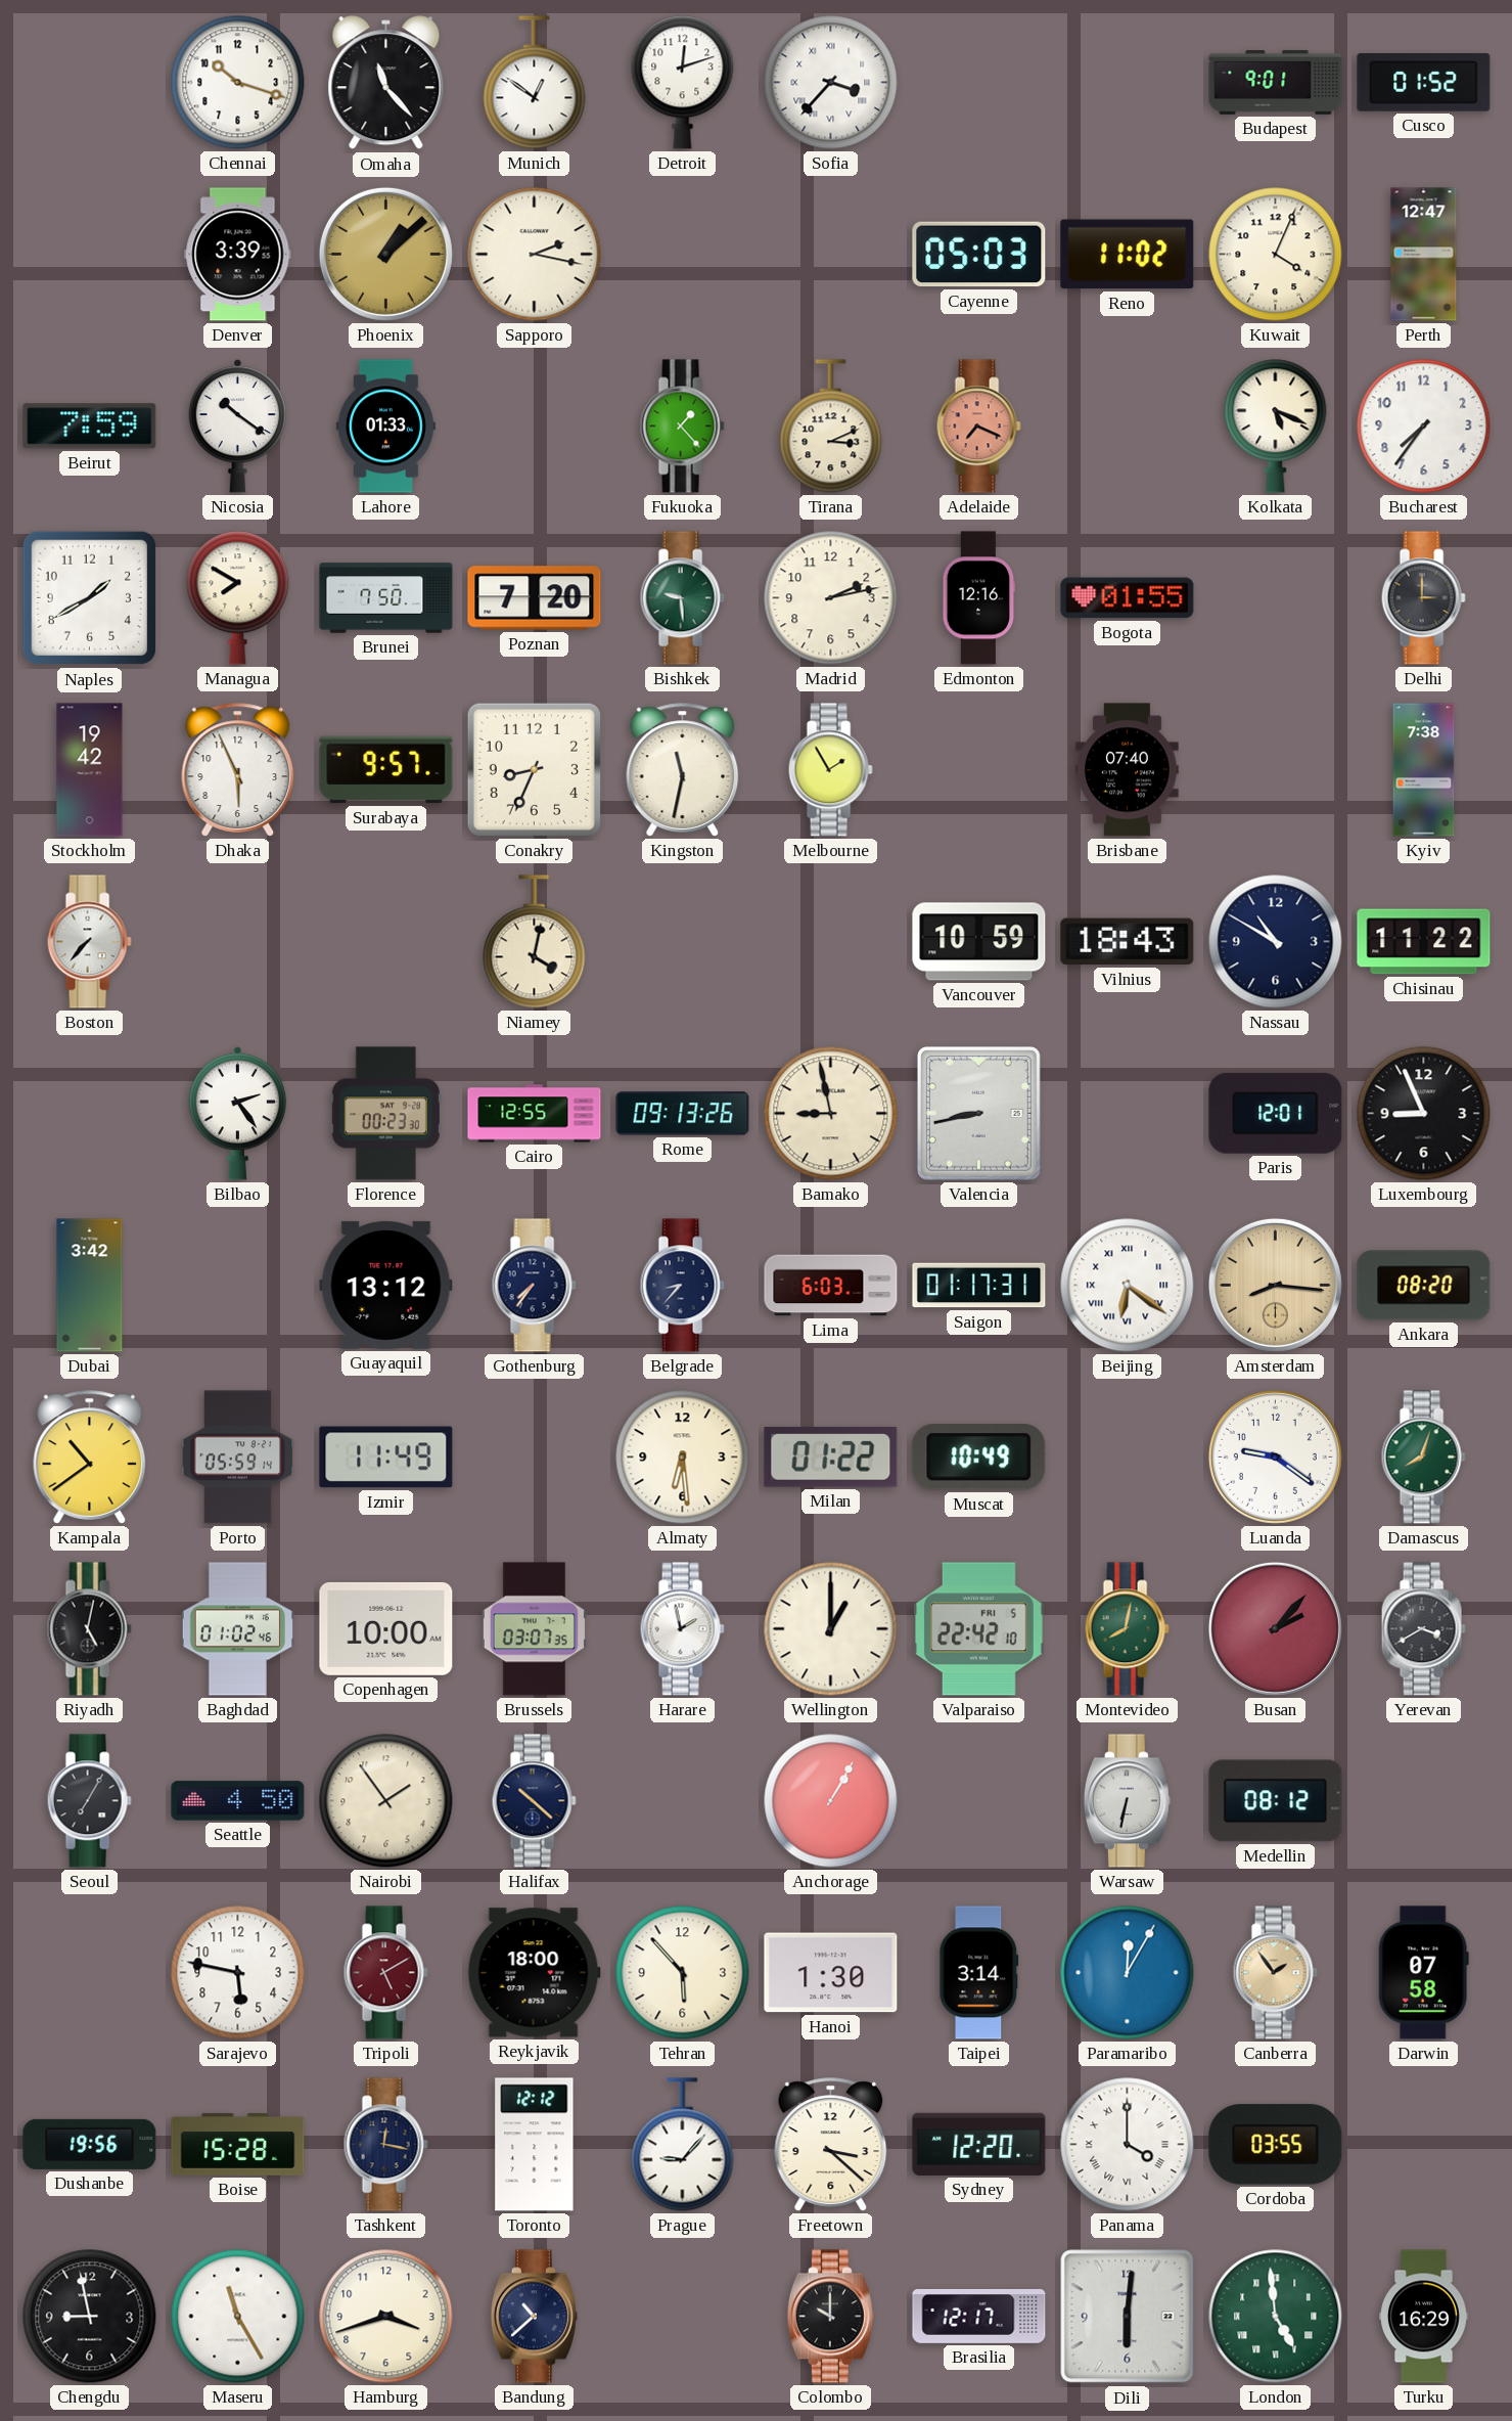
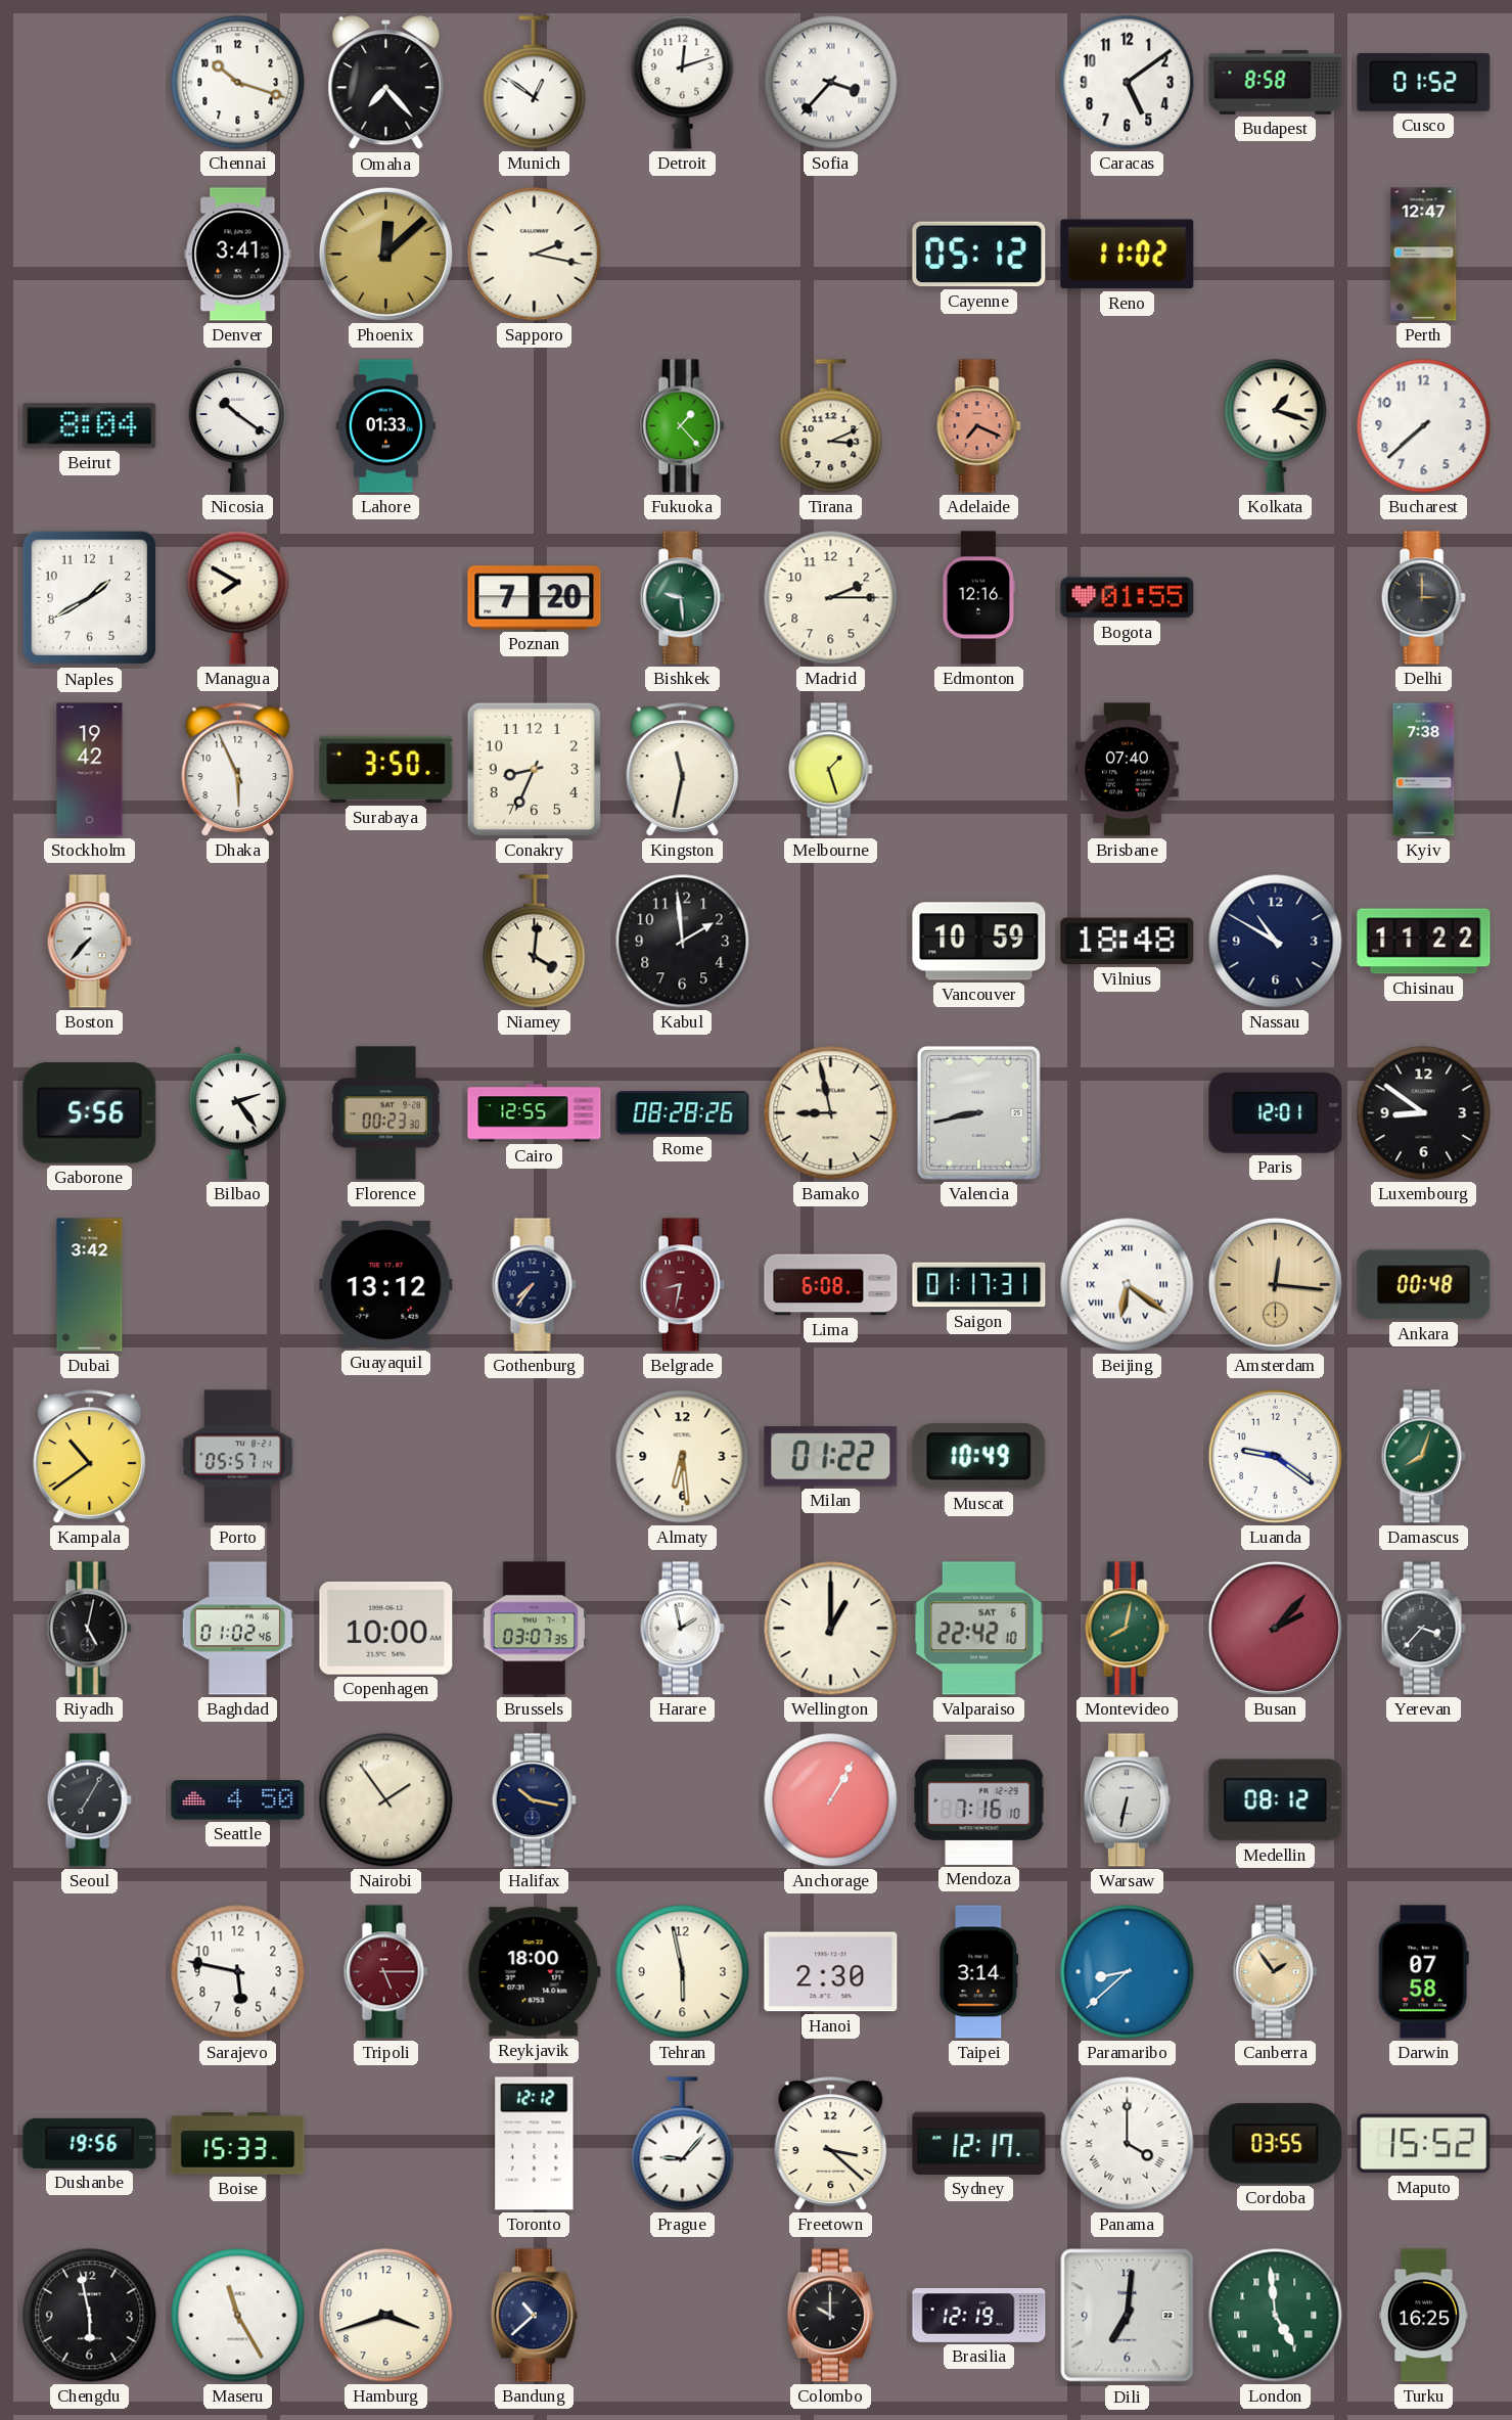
Omaha: 11:23 -> 7:23 (386, 83)
Caracas: none -> 5:09 (1128, 83)
Budapest: 9:01 -> 8:58 (1276, 82)
Denver: 3:39 -> 3:41 (238, 255)
Phoenix: 1:08 -> 12:08 (385, 254)
Cayenne: 05:03 -> 05:12 (979, 255)
Kuwait: 4:04 -> none (1276, 255)
Beirut: 7:59 -> 8:04 (90, 426)
Kolkata: 5:19 -> 1:18 (1276, 426)
Bucharest: 7:36 -> 7:38 (1424, 426)
Brunei: 7:50 -> none (386, 598)
Madrid: 2:13 -> 2:15 (831, 598)
Surabaya: 9:57 -> 3:50 (386, 770)
Melbourne: 1:55 -> 1:27 (830, 770)
Niamey: 4:02 -> 4:01 (535, 942)
Kabul: none -> 1:59 (683, 942)
Vilnius: 18:43 -> 18:48 (1128, 942)
Gaborone: none -> 5:56 (90, 1113)
Rome: 09:13 -> 08:28 (683, 1113)
Luxembourg: 8:56 -> 8:51 (1424, 1113)
Belgrade: 8:37 -> 8:32 (682, 1285)
Belgrade dial: navy -> burgundy (682, 1285)
Lima: 6:03 -> 6:08 (831, 1285)
Amsterdam: 8:16 -> 12:16 (1275, 1284)
Ankara: 08:20 -> 00:48 (1424, 1285)
Porto: 05:59 -> 05:57 (238, 1457)
Izmir: 11:49 -> none (386, 1458)
Valparaiso date: FRI 5 -> SAT 6 (978, 1629)
Yerevan: 3:40 -> 3:37 (1423, 1629)
Halifax: 10:22 -> 10:17 (534, 1800)
Mendoza: none -> 7:16 (979, 1799)
Tripoli: 5:10 -> 5:15 (385, 1972)
Tehran: 5:53 -> 5:58 (683, 1972)
Hanoi: 1:30 -> 2:30 (831, 1972)
Paramaribo: 12:05 -> 8:38 (1128, 1972)
Boise: 15:28 -> 15:33 (238, 2144)
Tashkent: 12:17 -> none (385, 2145)
Sydney: 12:20 -> 12:17 (979, 2143)
Maputo: none -> 15:52 (1424, 2144)
Chengdu: 8:58 -> 5:58 (90, 2316)
Brasilia: 12:17 -> 12:19 (979, 2315)
Dili: 6:01 -> 7:01 (1128, 2316)
Turku: 16:29 -> 16:25 (1424, 2316)
